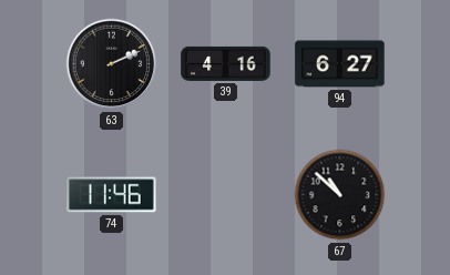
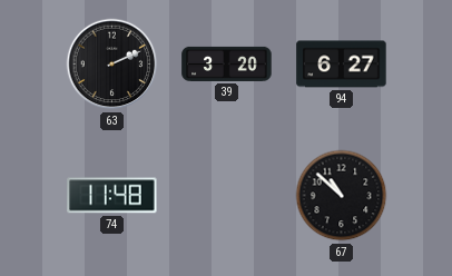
39: 4:16 -> 3:20 (227, 63)
74: 11:46 -> 11:48 (112, 196)
